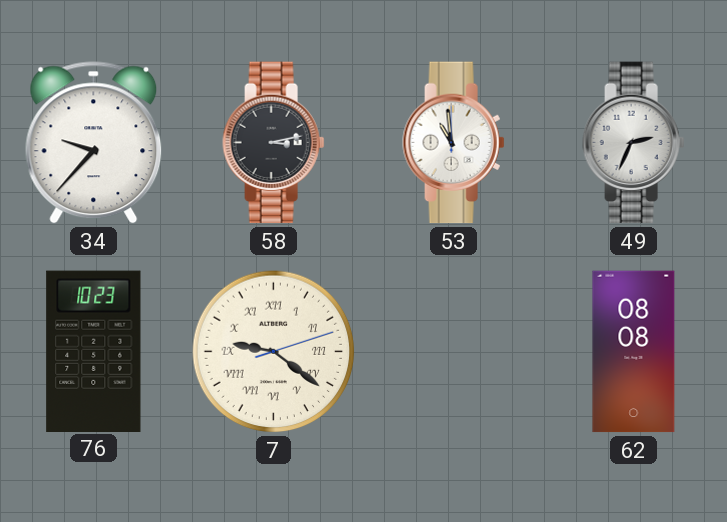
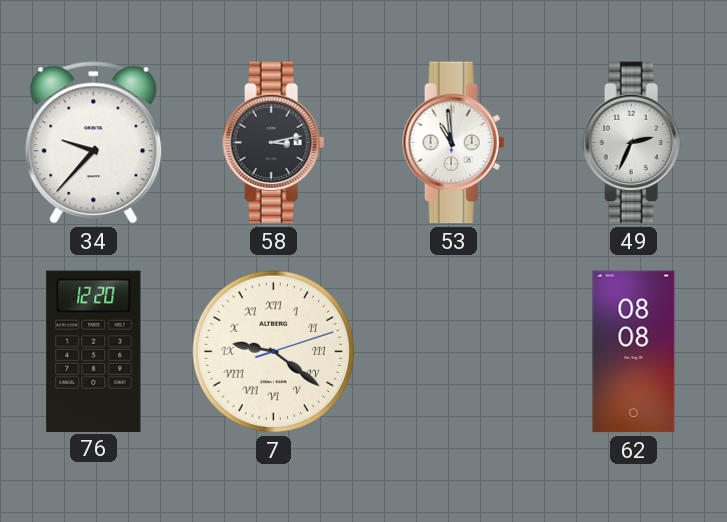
76: 10:23 -> 12:20 (94, 351)
